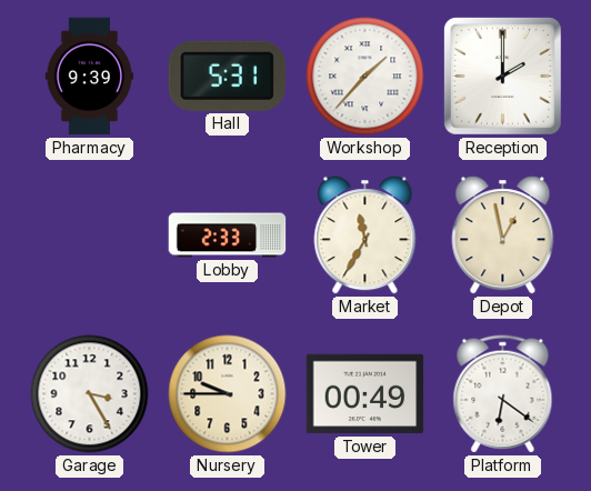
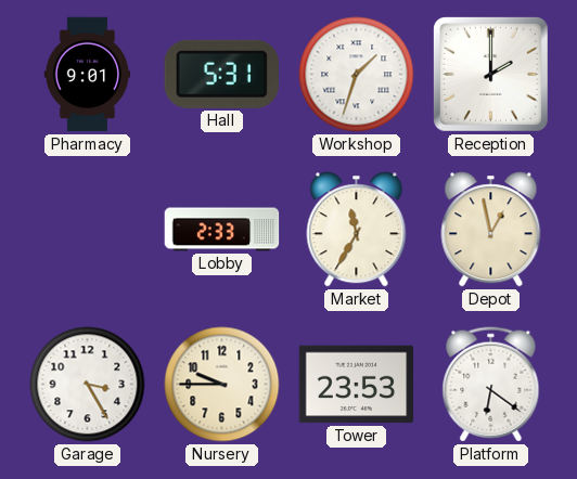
Pharmacy: 9:39 -> 9:01 (88, 75)
Workshop: 1:37 -> 1:33 (357, 75)
Tower: 00:49 -> 23:53 (357, 385)
